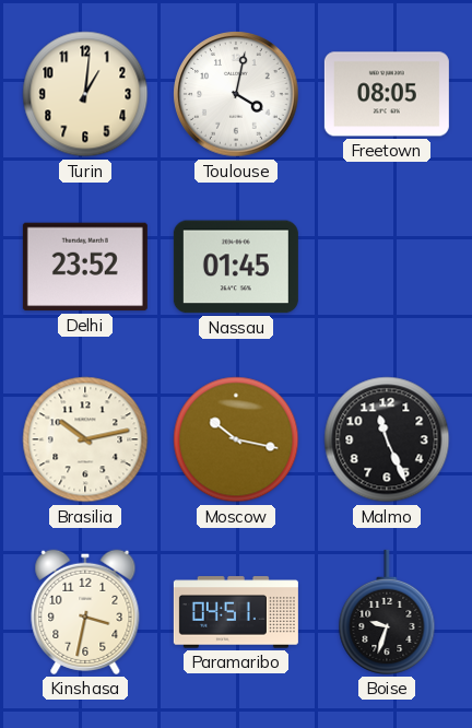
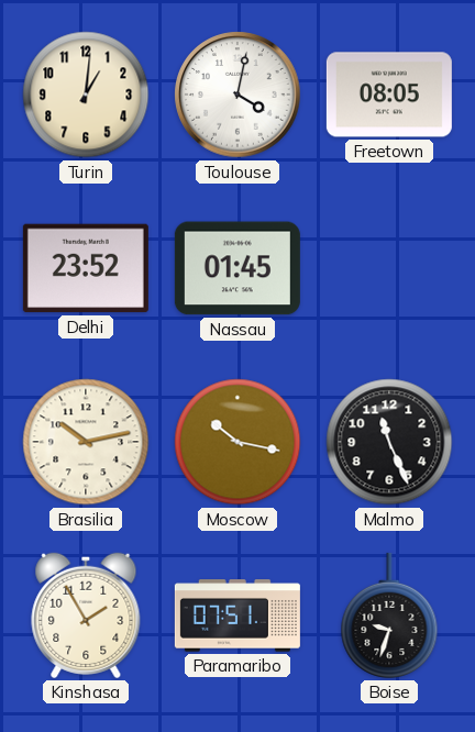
Kinshasa: 3:32 -> 1:55 (86, 615)
Paramaribo: 04:51 -> 07:51 (237, 615)
